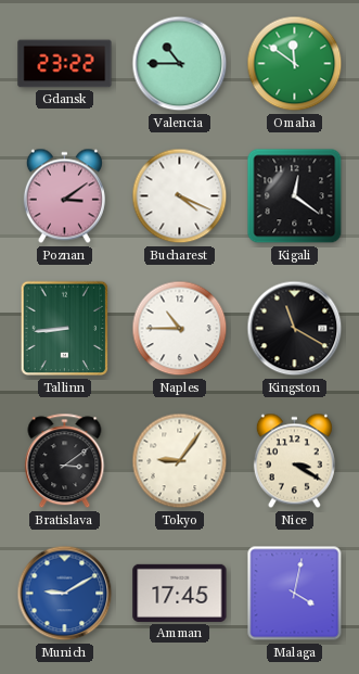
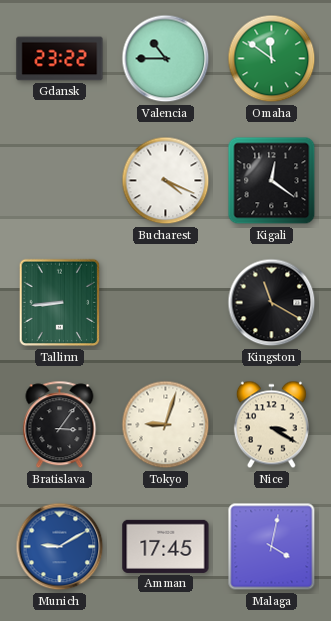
Poznan: 3:09 -> none (64, 196)
Naples: 10:45 -> none (180, 329)
Bratislava: 3:09 -> 3:06 (60, 425)
Tokyo: 9:06 -> 9:03 (166, 425)
